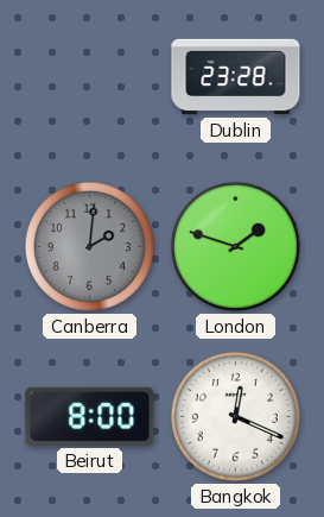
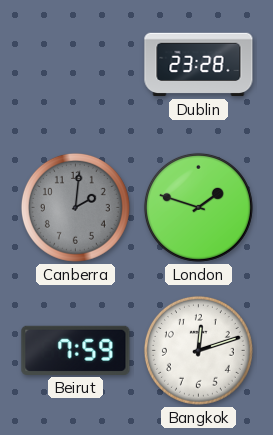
Beirut: 8:00 -> 7:59 (76, 350)
Bangkok: 12:19 -> 12:12 (198, 350)
